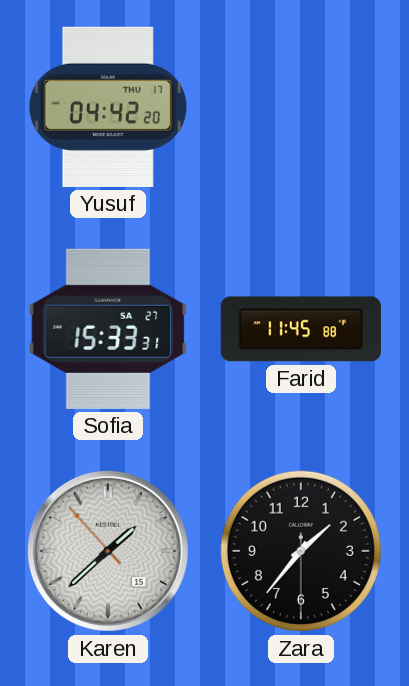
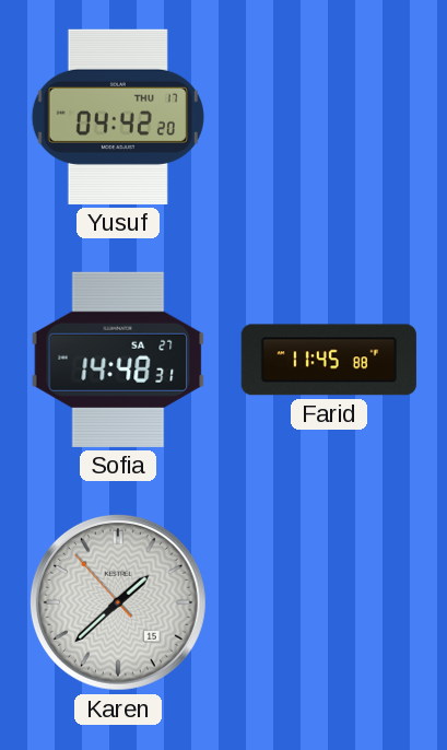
Sofia: 15:33 -> 14:48 (118, 360)
Zara: 1:36 -> none (301, 551)
